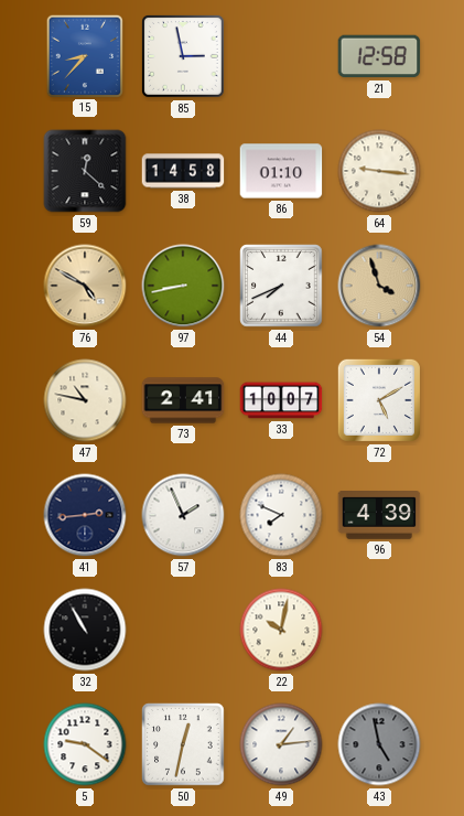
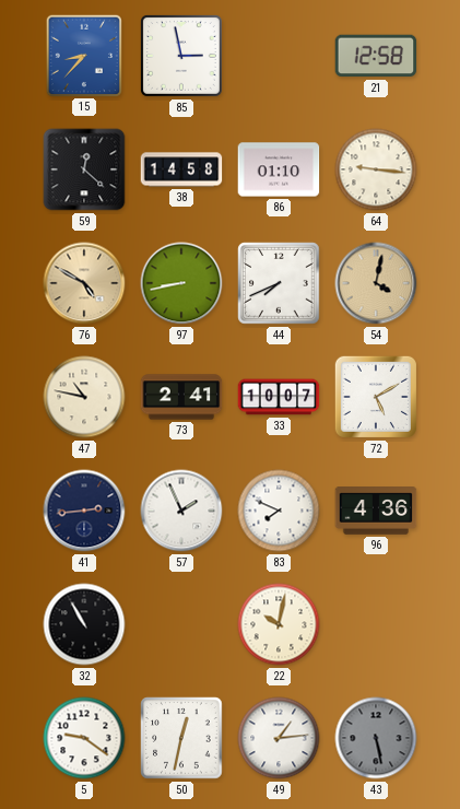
54: 3:57 -> 4:02 (376, 283)
96: 4:39 -> 4:36 (376, 511)
43: 4:58 -> 5:28 (376, 738)
